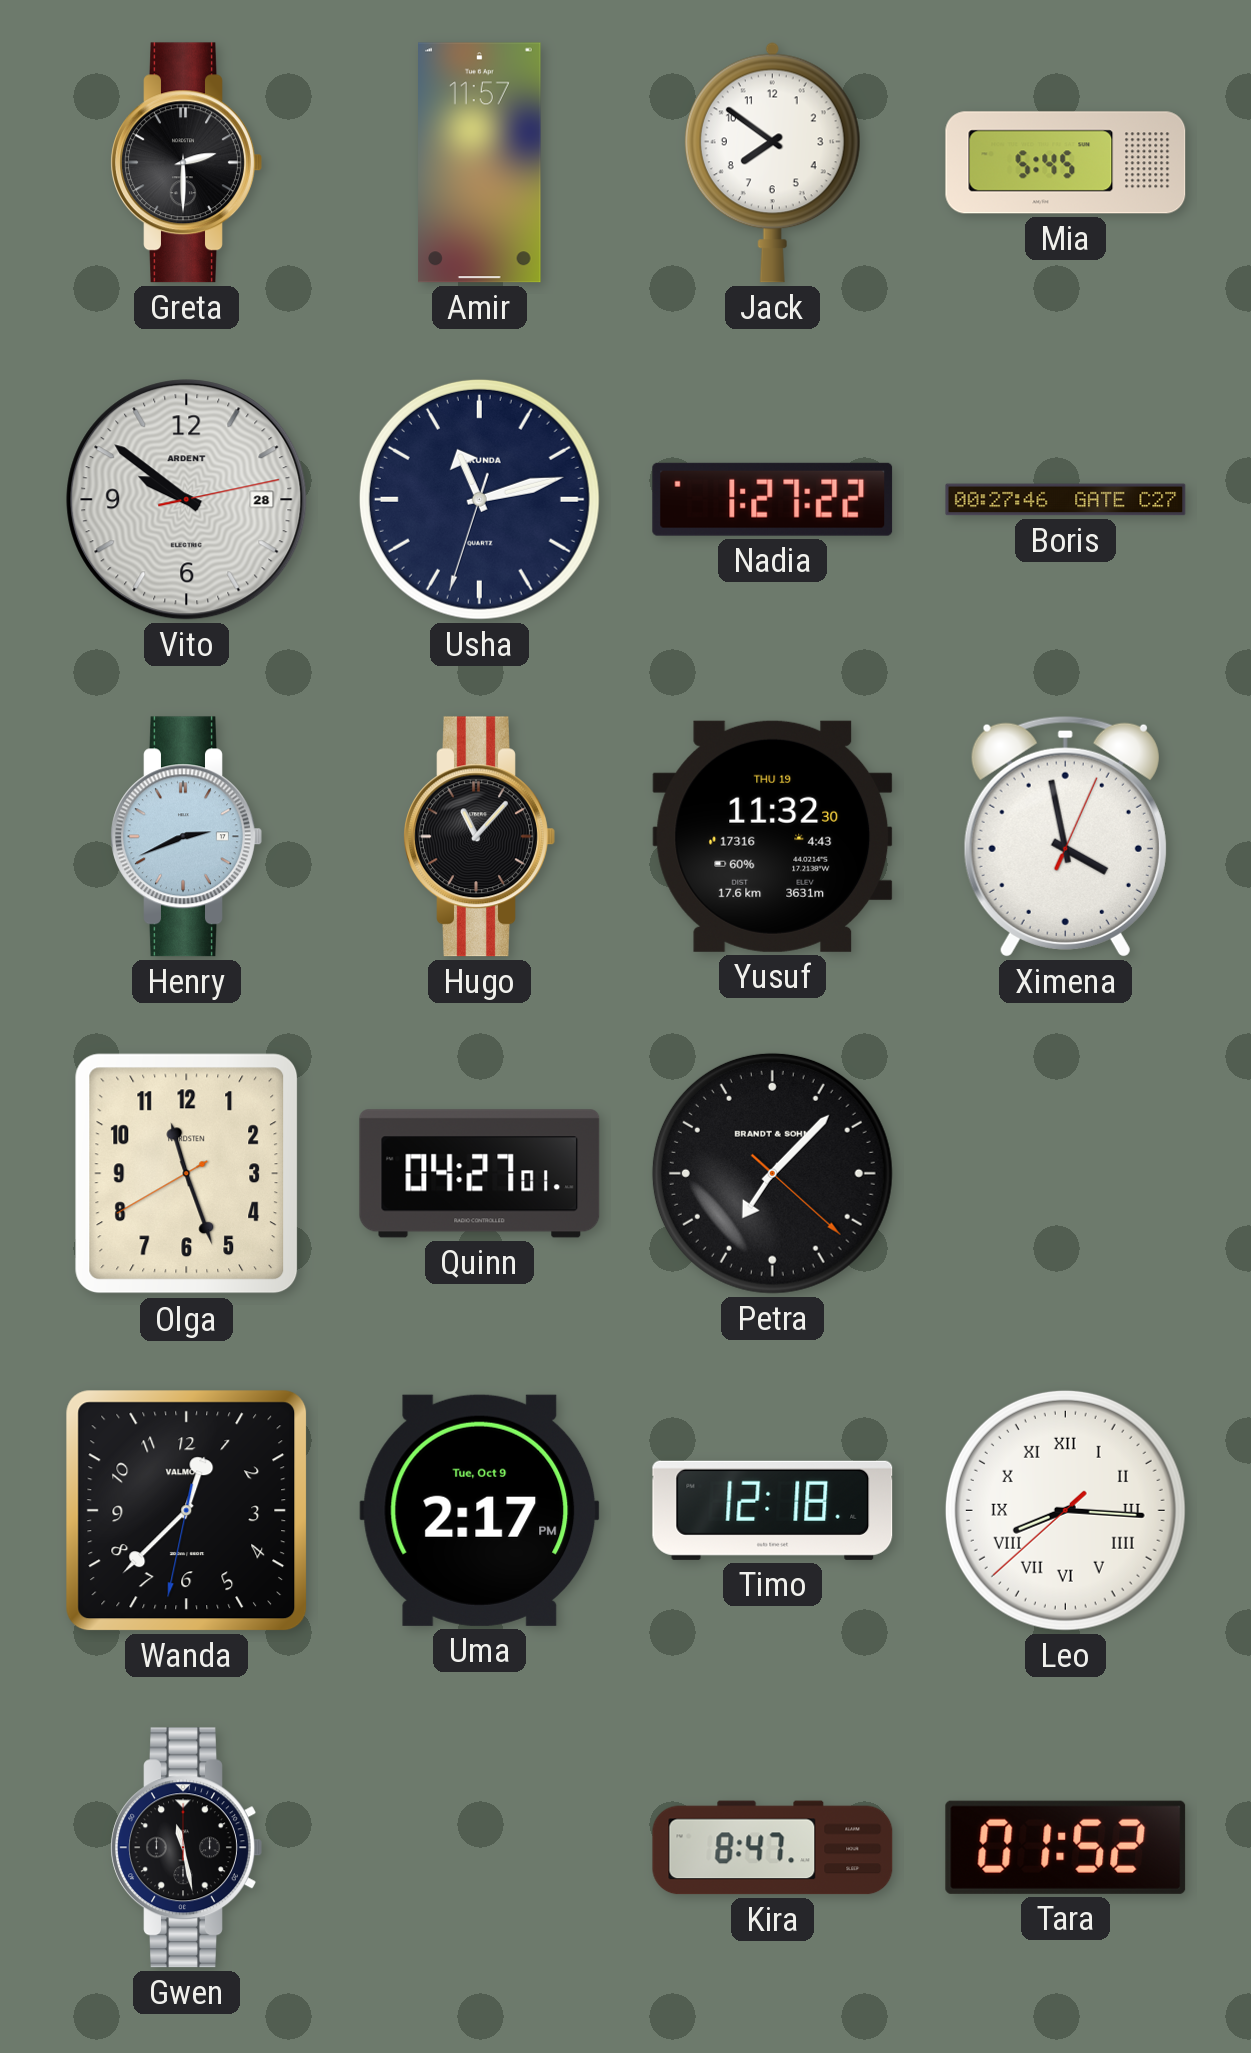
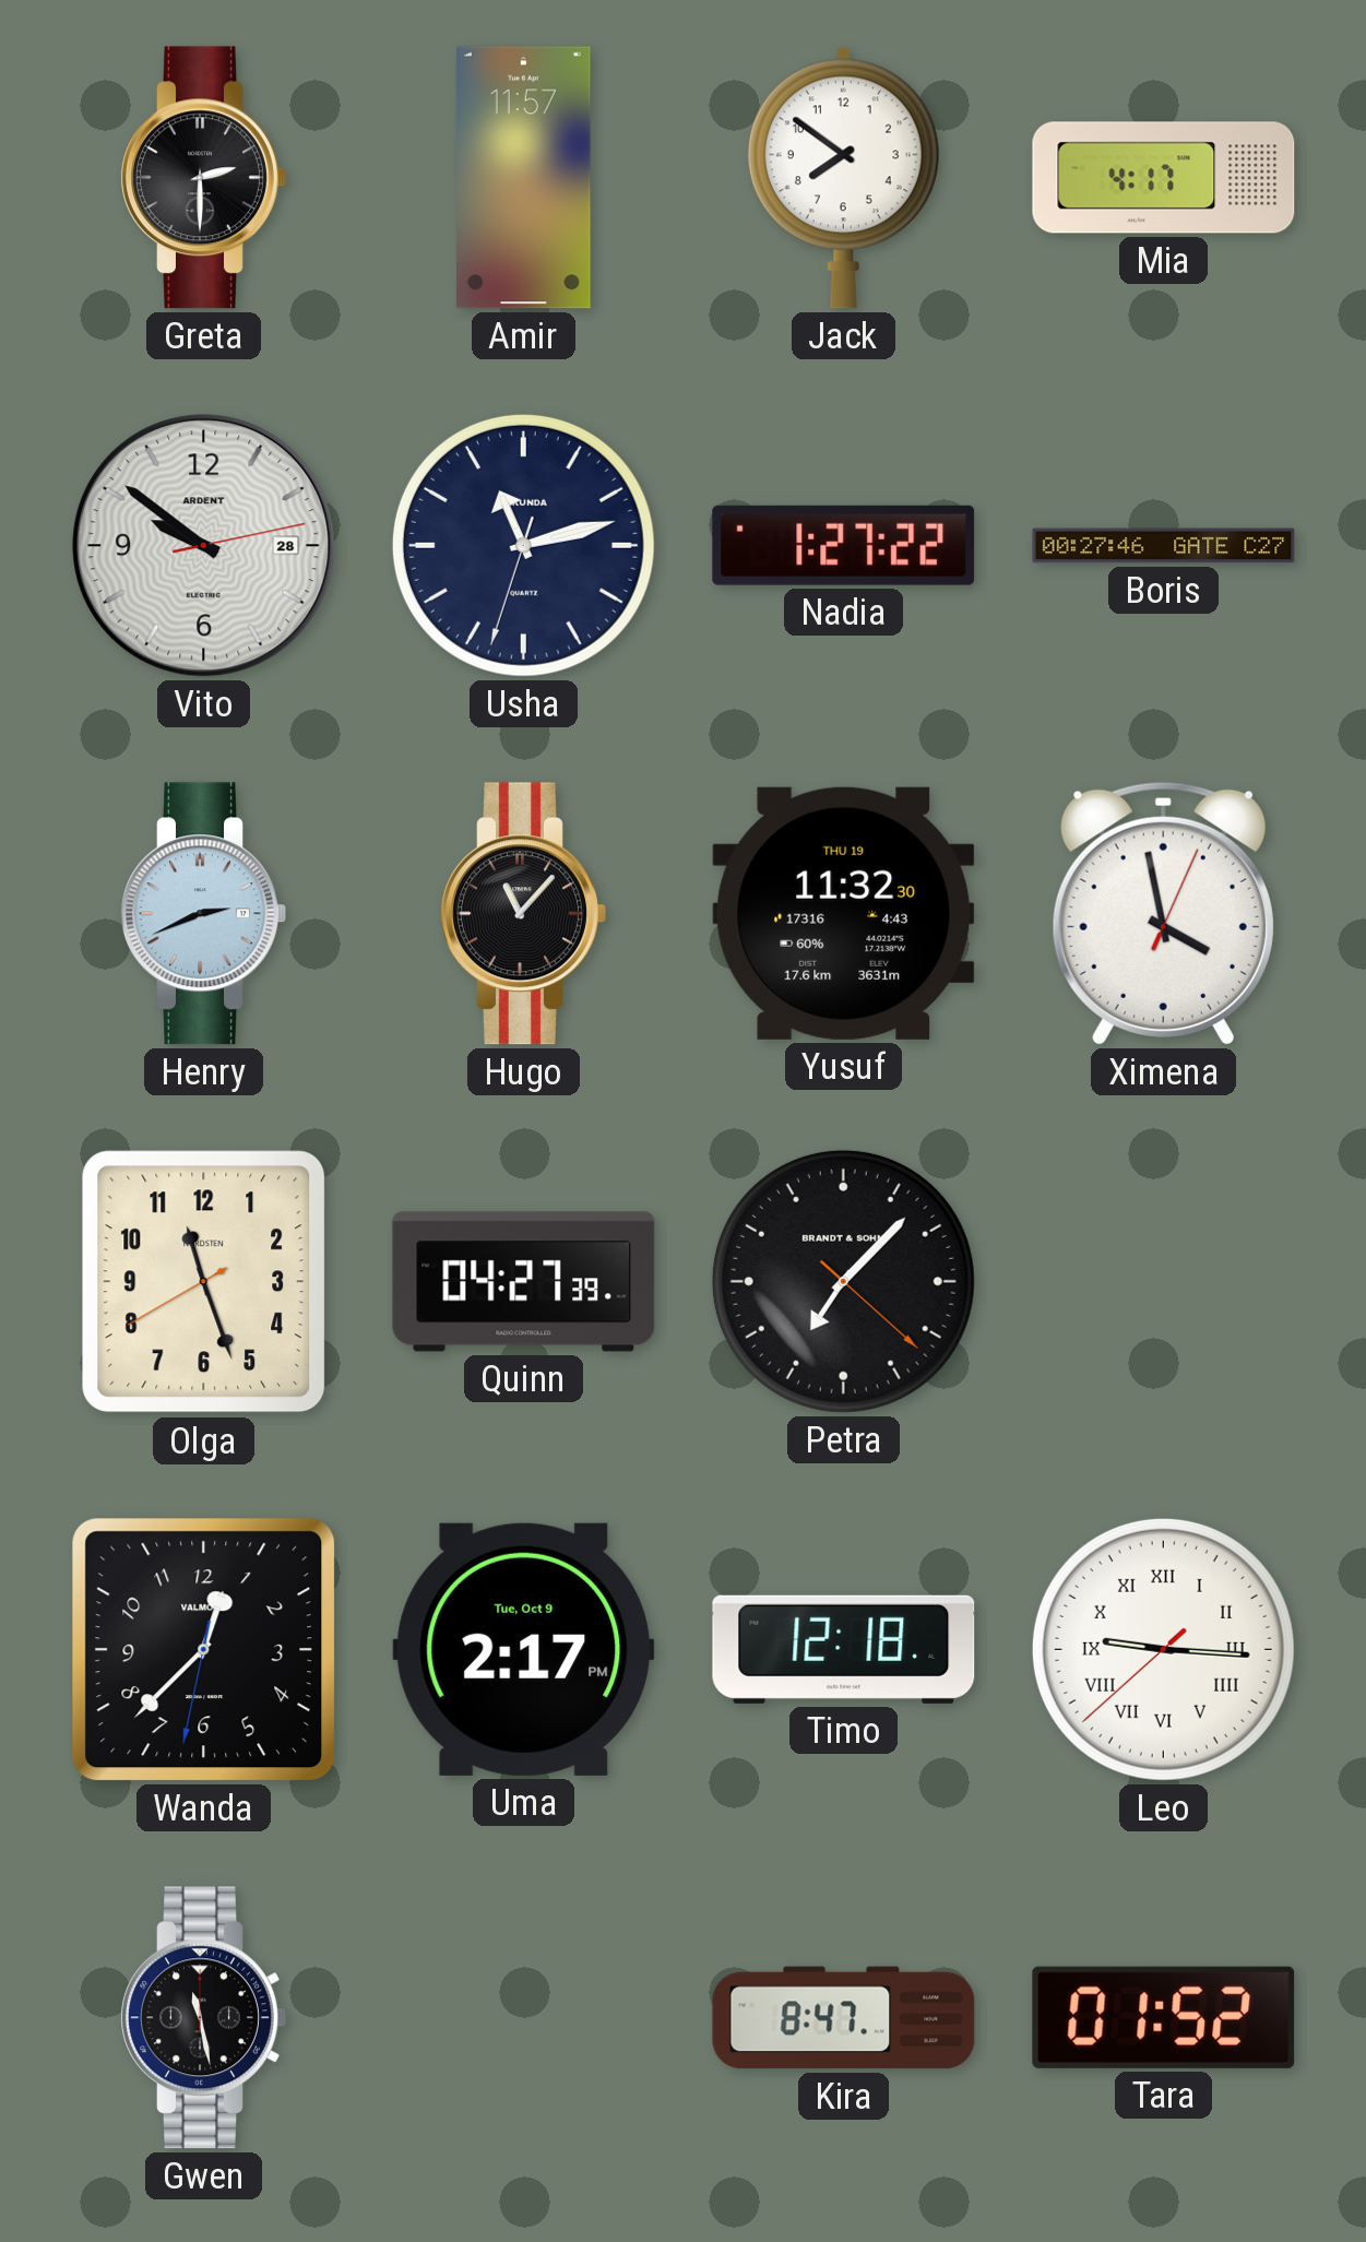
Mia: 5:45 -> 4:17 (1164, 178)
Quinn: 04:27:01 -> 04:27:39 (524, 1282)
Leo: 8:15 -> 9:15 (1163, 1649)
